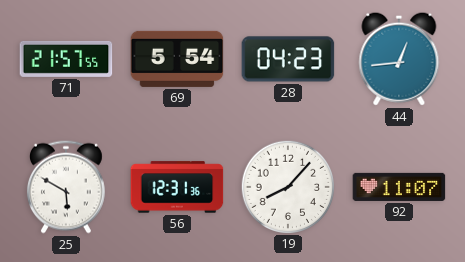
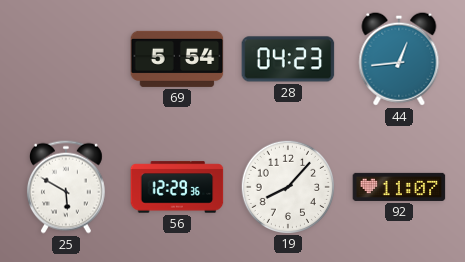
71: 21:57 -> none (66, 59)
56: 12:31 -> 12:29 (177, 187)
